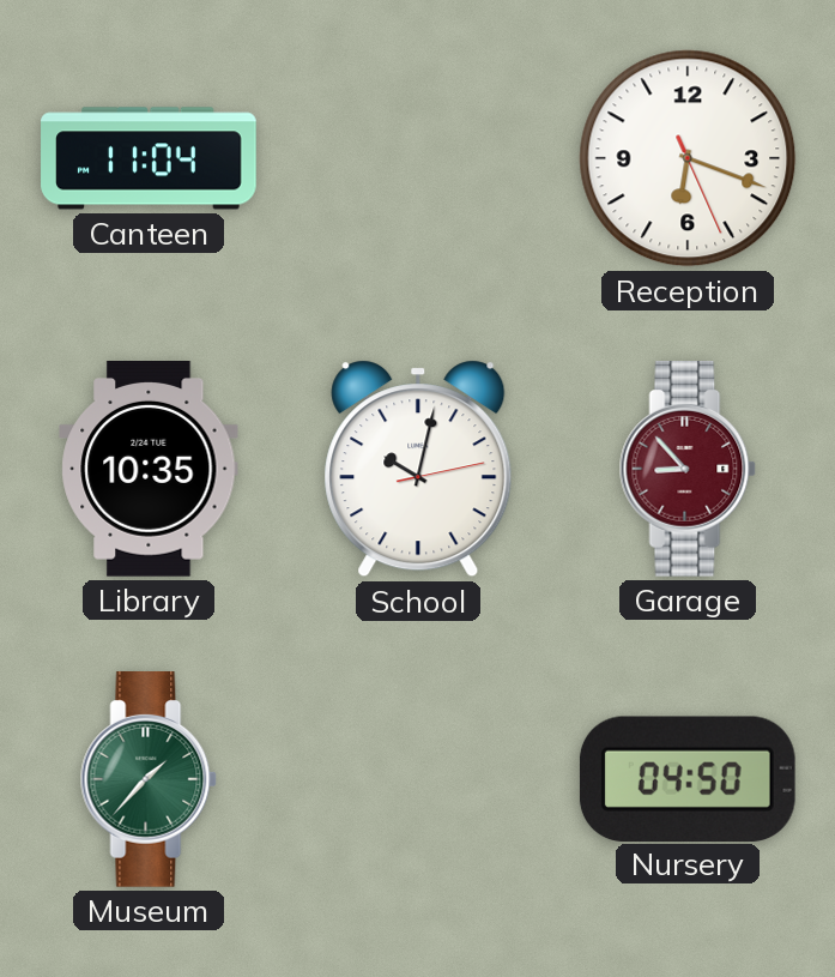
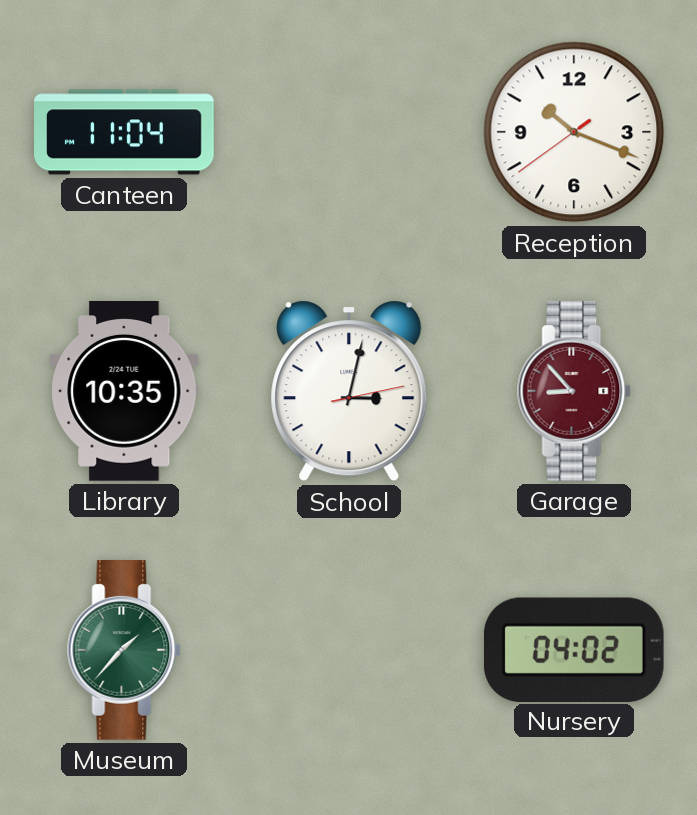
Reception: 6:18 -> 10:18 (574, 132)
School: 10:02 -> 3:02 (349, 391)
Nursery: 04:50 -> 04:02 (574, 649)
